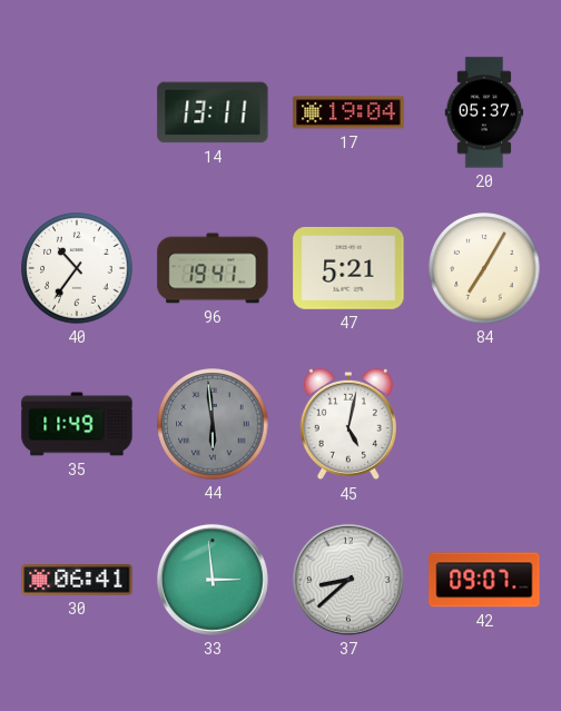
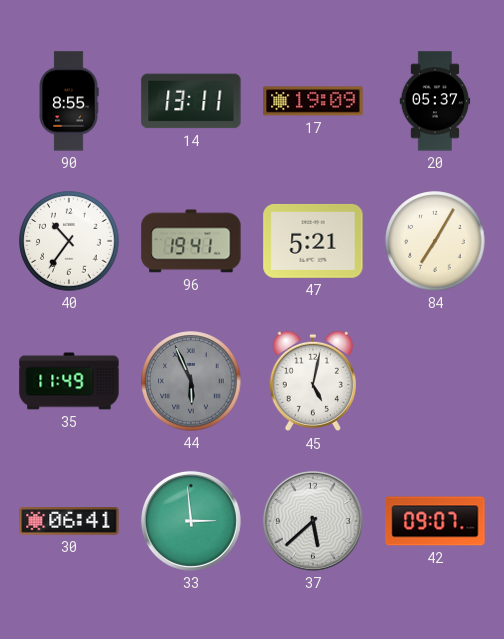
90: none -> 8:55 (69, 101)
17: 19:04 -> 19:09 (313, 101)
44: 5:59 -> 5:56 (191, 381)
37: 8:38 -> 5:38 (313, 521)
